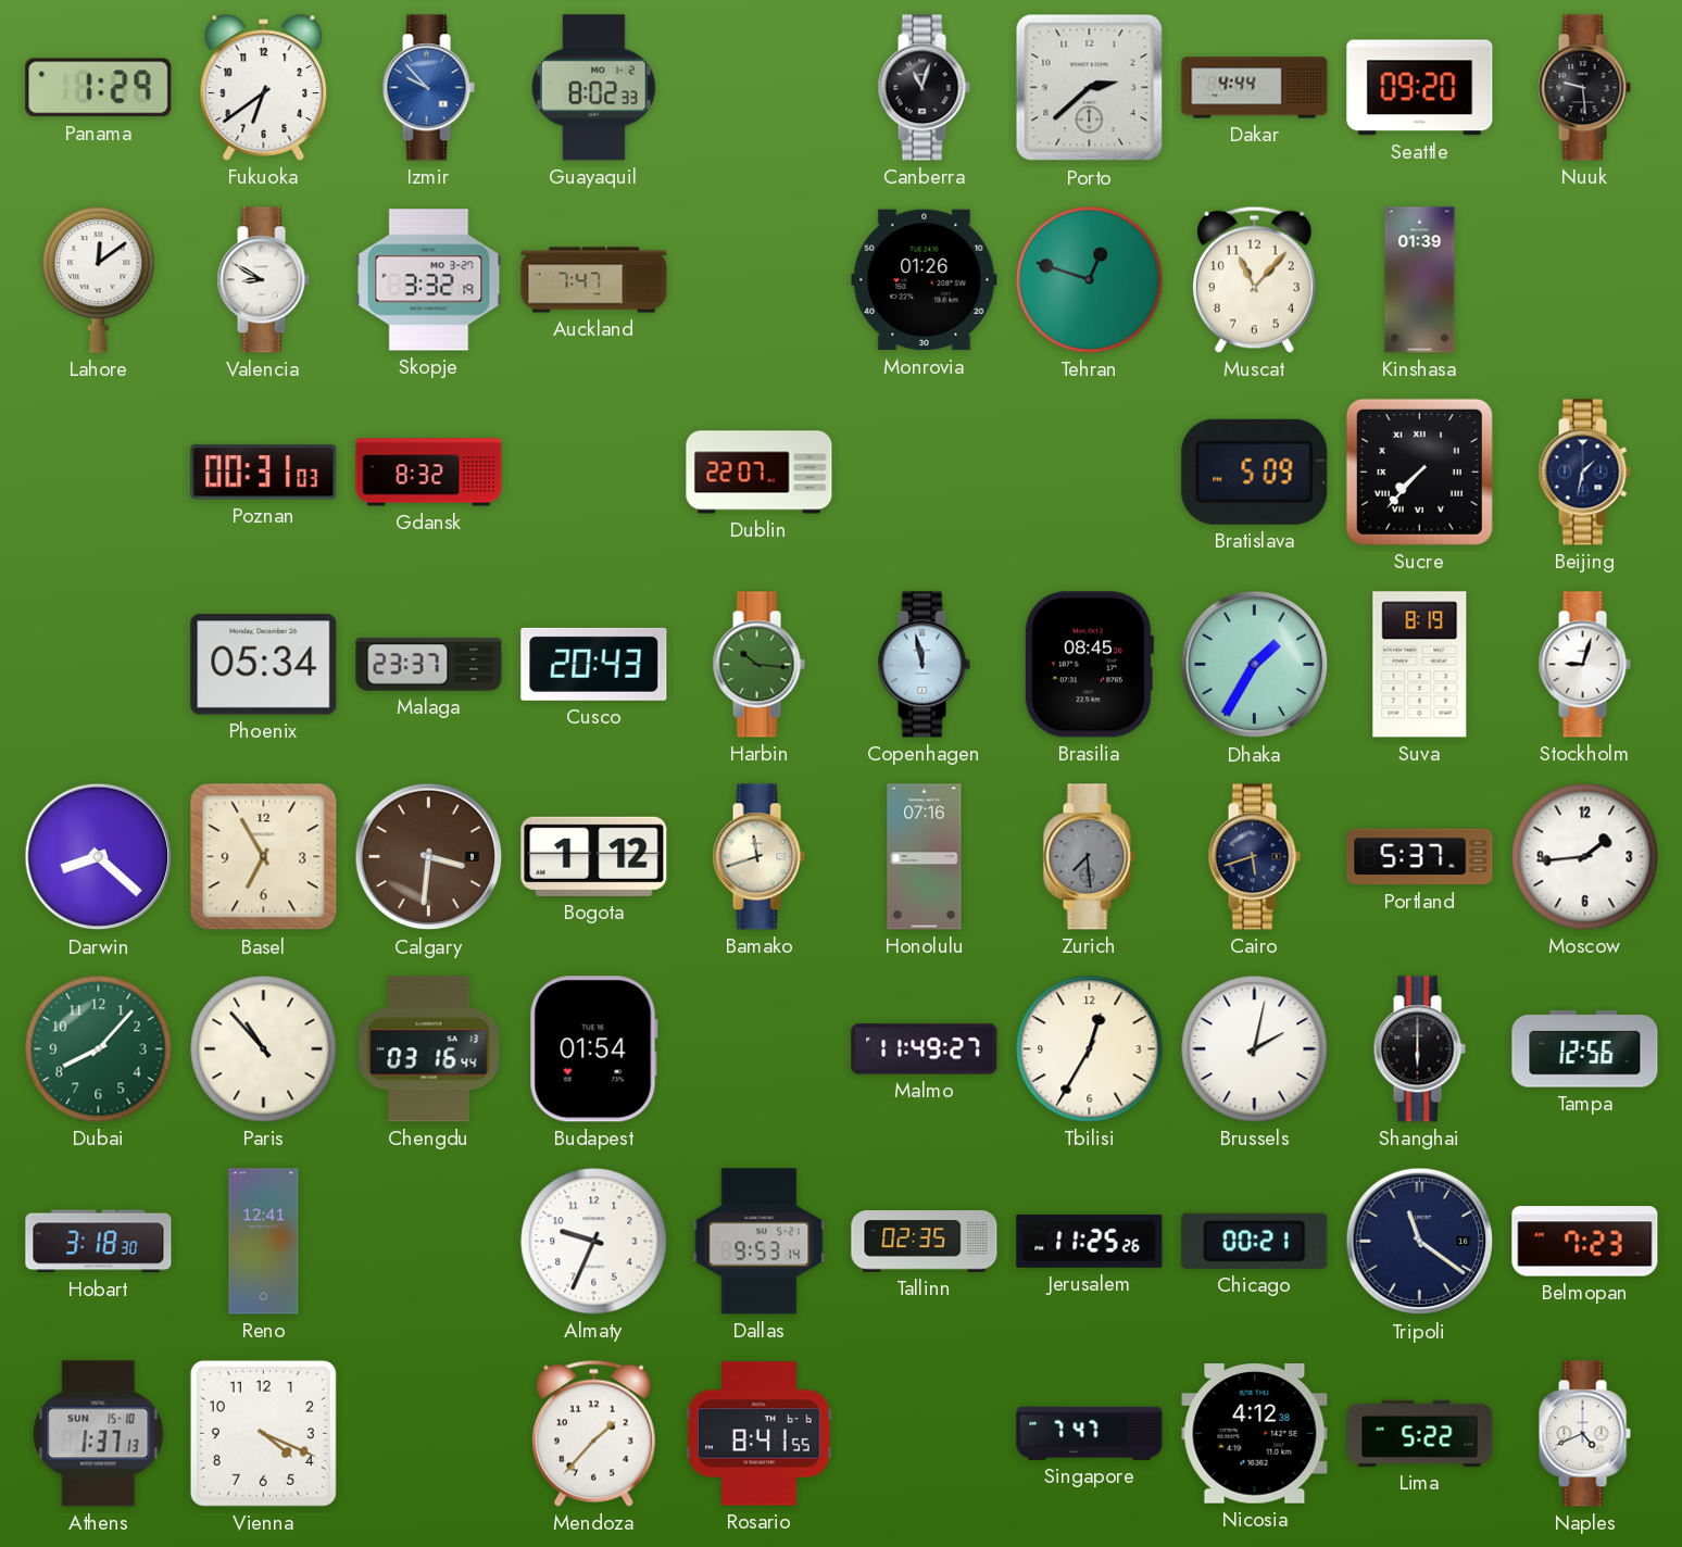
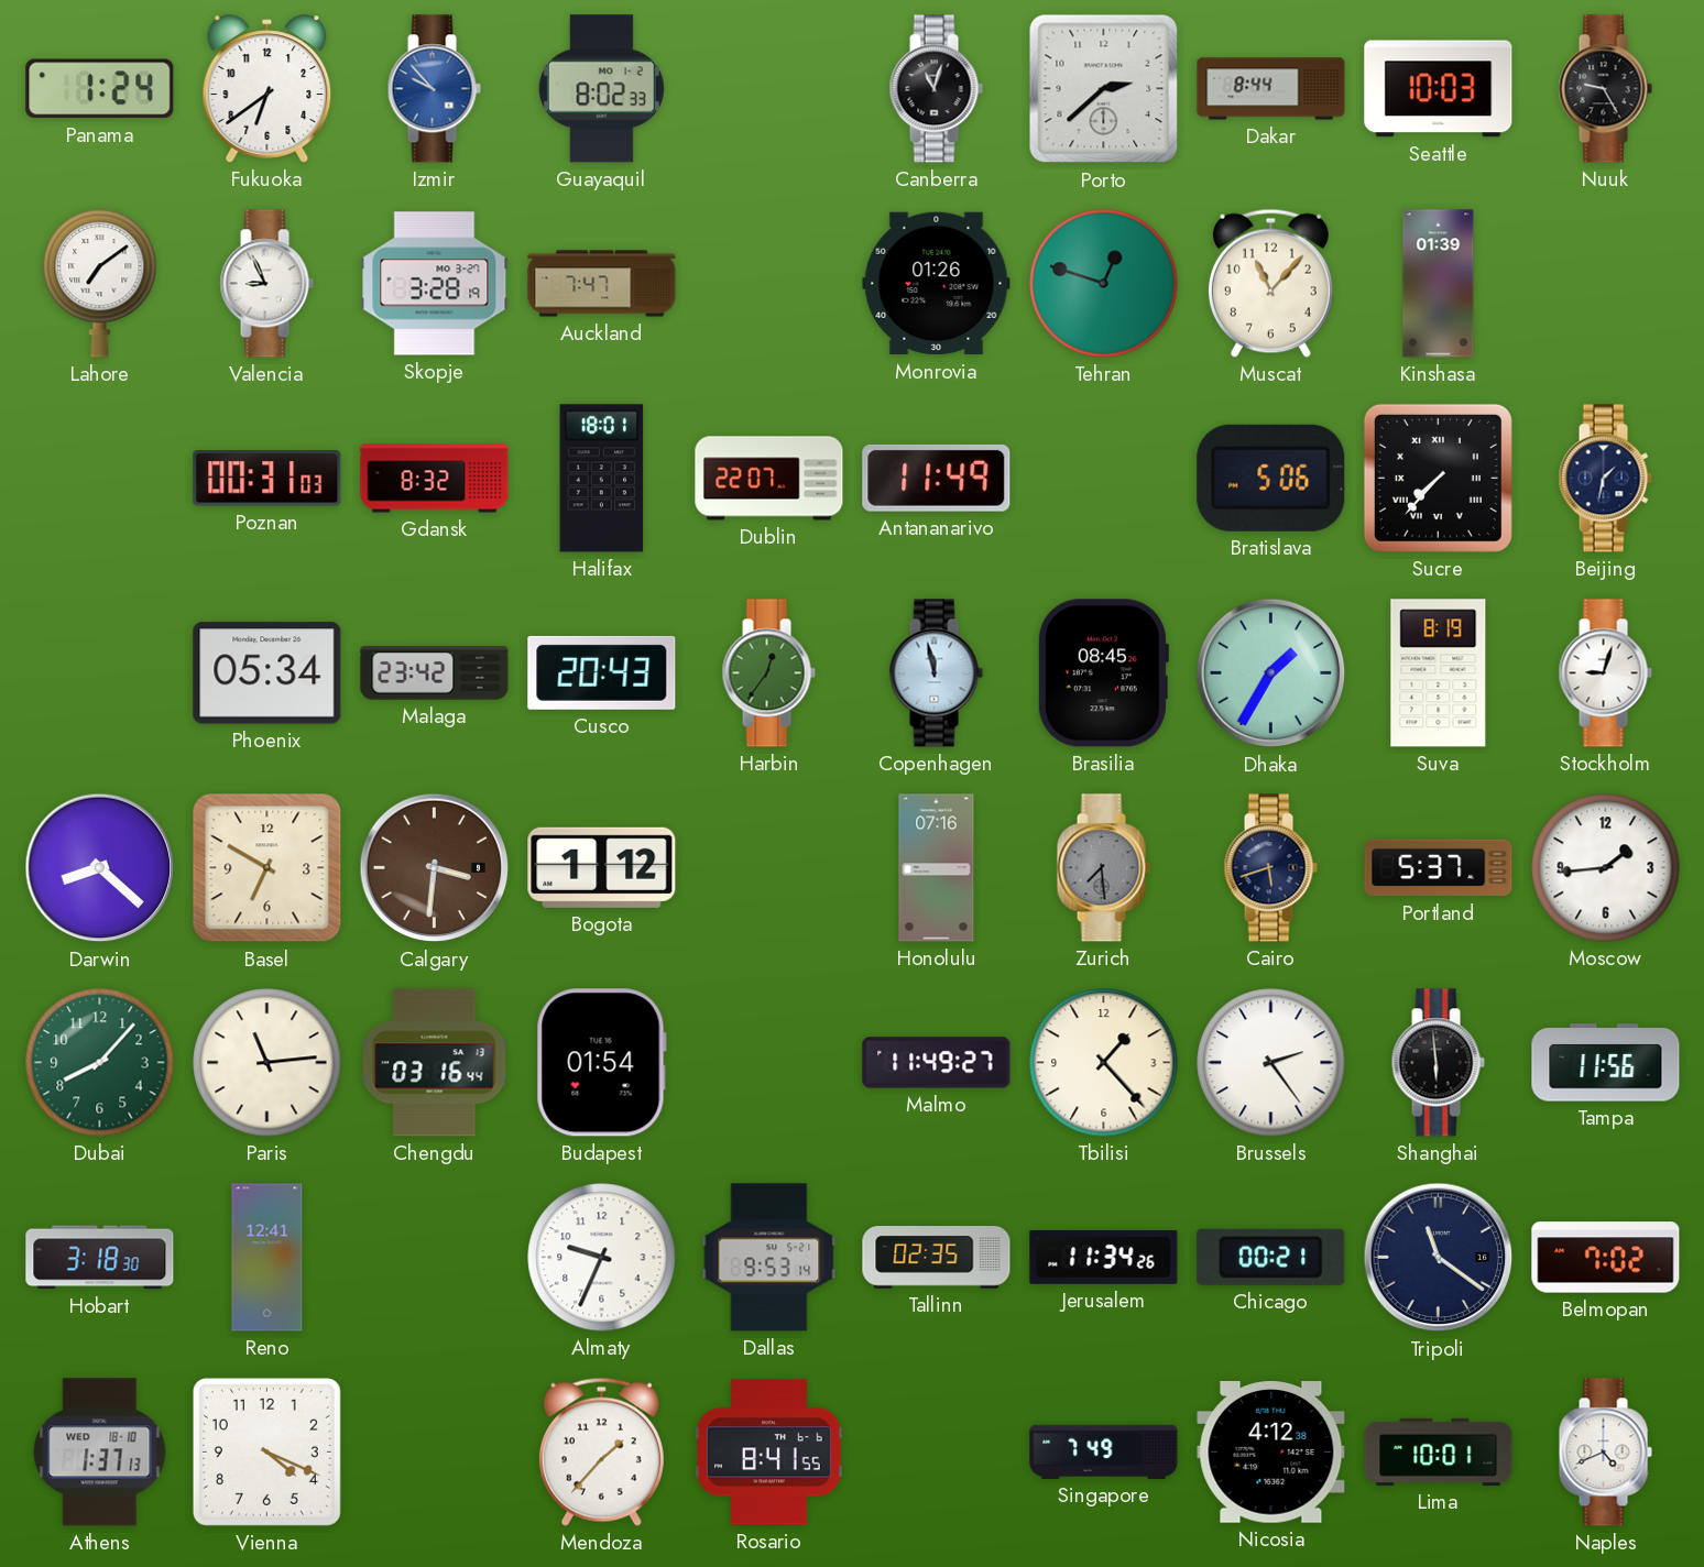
Panama: 1:29 -> 1:24 (100, 89)
Dakar: 4:44 -> 8:44 (1271, 89)
Seattle: 09:20 -> 10:03 (1439, 89)
Nuuk: 9:29 -> 9:25 (1605, 89)
Lahore: 12:09 -> 7:09 (100, 284)
Valencia: 8:50 -> 8:56 (266, 284)
Skopje: 3:32 -> 3:28 (435, 284)
Halifax: none -> 18:01 (602, 479)
Antananarivo: none -> 11:49 (937, 478)
Bratislava: 5:09 -> 5:06 (1271, 478)
Malaga: 23:37 -> 23:42 (435, 673)
Harbin: 10:16 -> 12:36 (768, 673)
Basel: 6:55 -> 6:50 (267, 868)
Bamako: 11:42 -> none (758, 857)
Paris: 10:53 -> 11:14 (267, 1063)
Tbilisi: 12:35 -> 1:23 (1104, 1063)
Brussels: 2:02 -> 2:24 (1271, 1063)
Shanghai: 6:00 -> 5:59 (1438, 1063)
Tampa: 12:56 -> 11:56 (1606, 1063)
Jerusalem: 11:25 -> 11:34 (1104, 1257)
Belmopan: 7:23 -> 7:02 (1606, 1258)
Athens date: SUN 15-10 -> WED 18-10 (100, 1453)
Singapore: 7:47 -> 7:49 (1104, 1451)
Lima: 5:22 -> 10:01 (1439, 1451)
